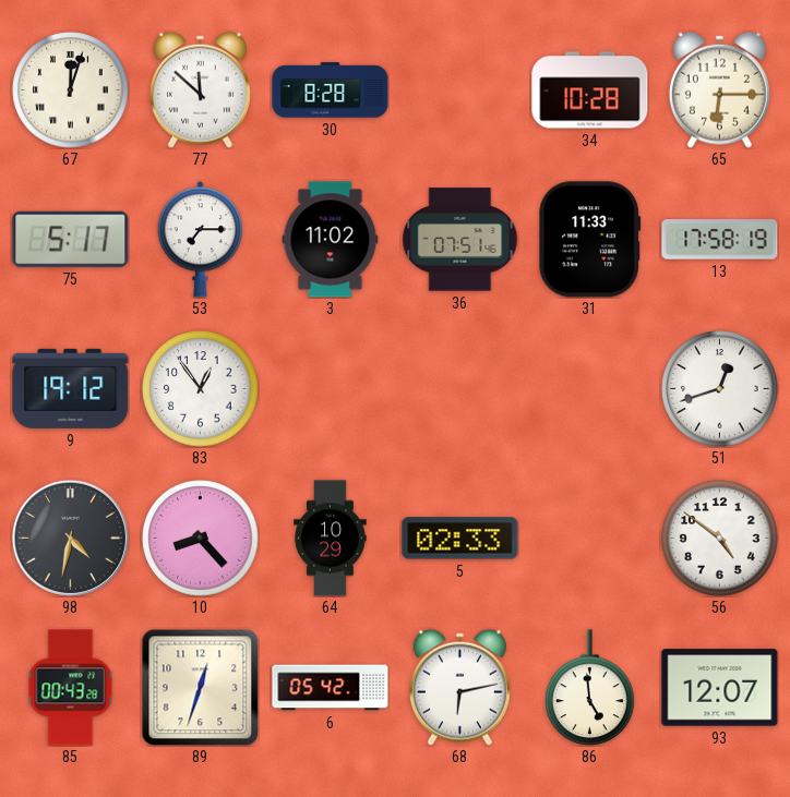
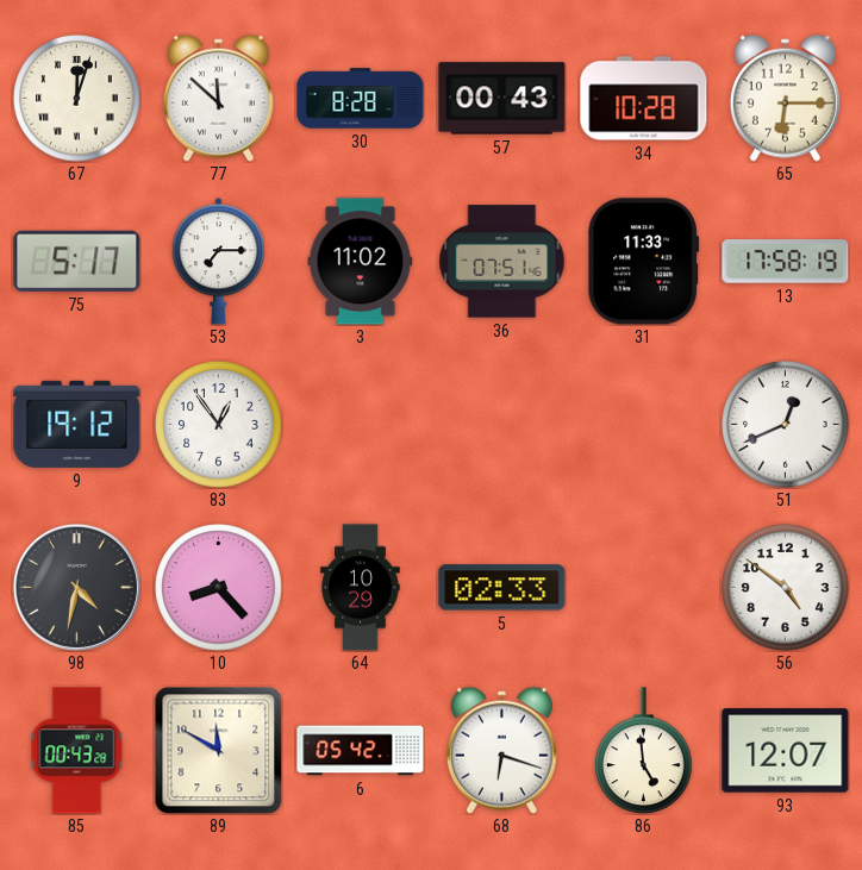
57: none -> 00:43 (502, 99)
51: 12:42 -> 12:41 (786, 425)
89: 12:33 -> 11:50 (218, 750)
68: 6:13 -> 6:18 (501, 750)
